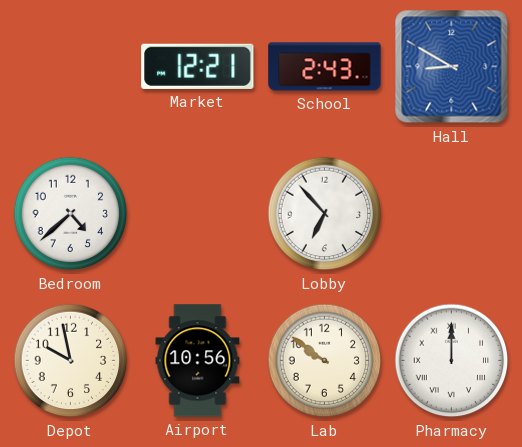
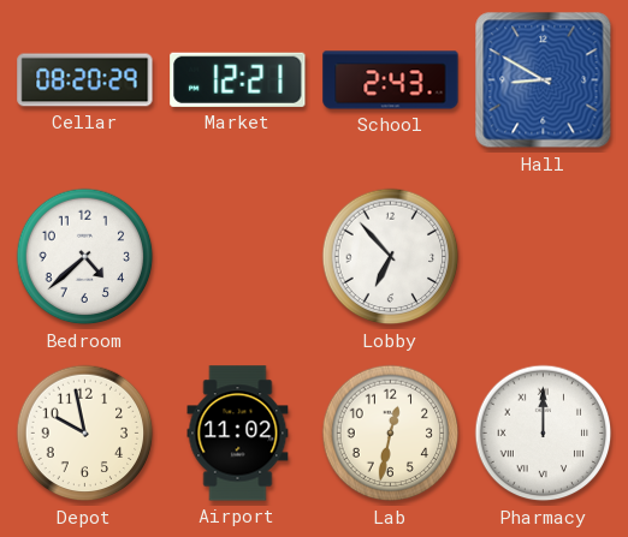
Cellar: none -> 08:20 (85, 80)
Airport: 10:56 -> 11:02 (238, 434)
Lab: 9:51 -> 12:32 (391, 434)
